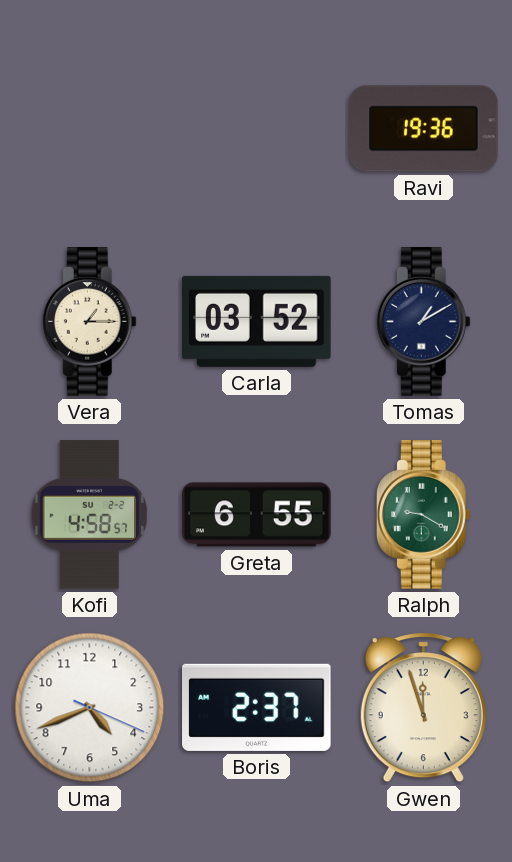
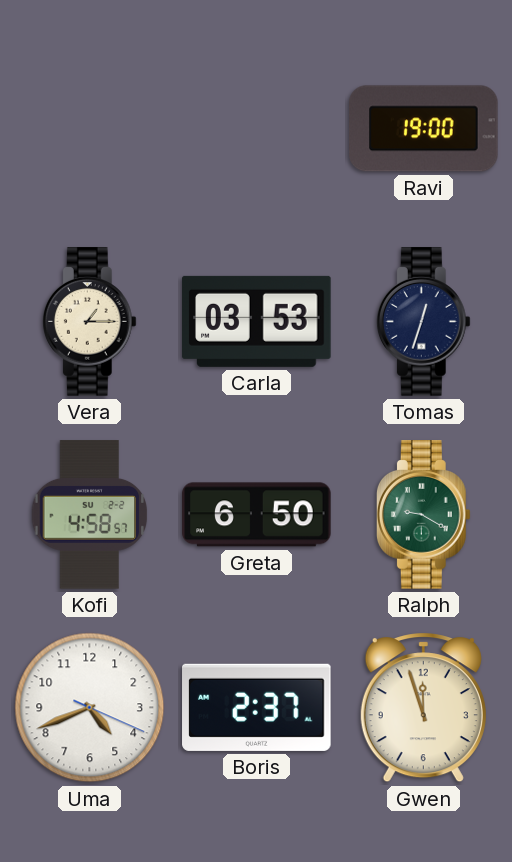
Ravi: 19:36 -> 19:00 (424, 129)
Carla: 03:52 -> 03:53 (257, 321)
Tomas: 1:10 -> 12:33 (423, 322)
Greta: 6:55 -> 6:50 (257, 515)
